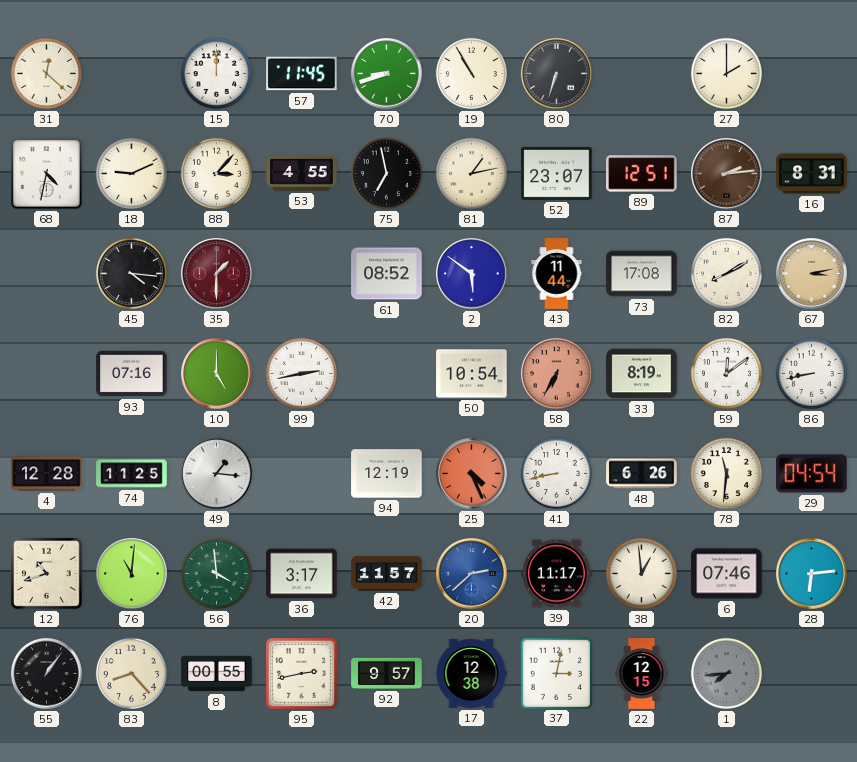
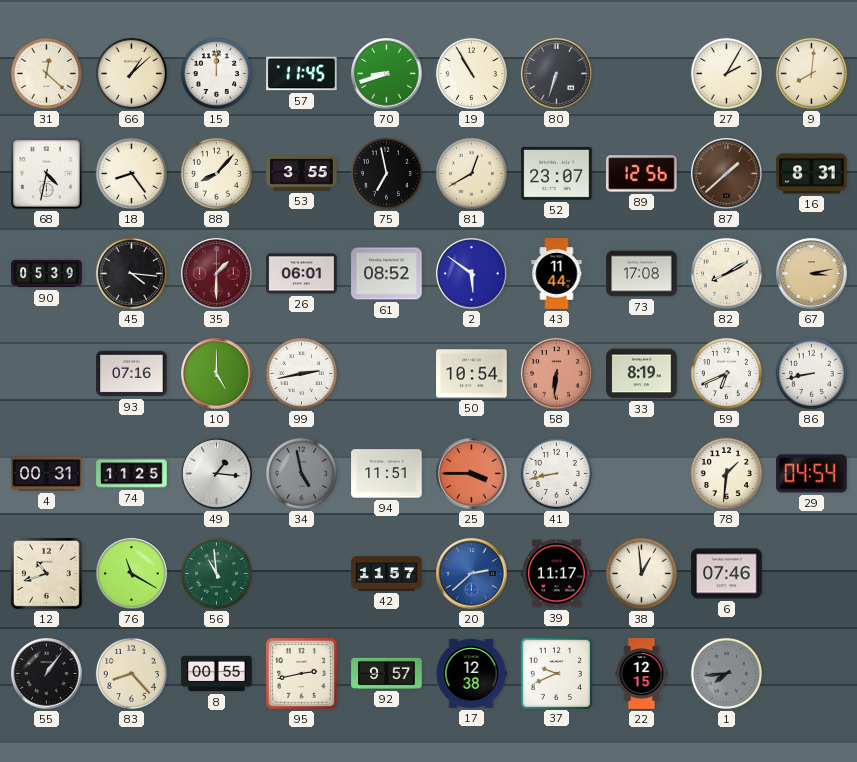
66: none -> 1:08 (131, 73)
27: 2:00 -> 2:05 (726, 73)
9: none -> 8:01 (811, 73)
18: 9:11 -> 8:24 (131, 173)
88: 3:07 -> 8:07 (216, 173)
53: 4:55 -> 3:55 (302, 174)
81: 1:13 -> 12:40 (471, 173)
89: 12:51 -> 12:56 (642, 174)
87: 2:14 -> 1:38 (727, 174)
90: none -> 05:39 (47, 274)
26: none -> 06:01 (302, 274)
58: 6:35 -> 6:31 (557, 374)
59: 12:09 -> 6:41 (726, 373)
4: 12:28 -> 00:31 (47, 474)
34: none -> 4:58 (301, 473)
94: 12:19 -> 11:51 (387, 474)
25: 4:26 -> 3:45 (472, 474)
48: 6:26 -> none (642, 474)
78: 11:31 -> 1:31 (726, 473)
76: 11:01 -> 11:20 (132, 574)
56: 3:59 -> 10:59 (216, 573)
36: 3:17 -> none (302, 574)
28: 6:14 -> none (812, 574)
37: 3:02 -> 9:41 (556, 673)
